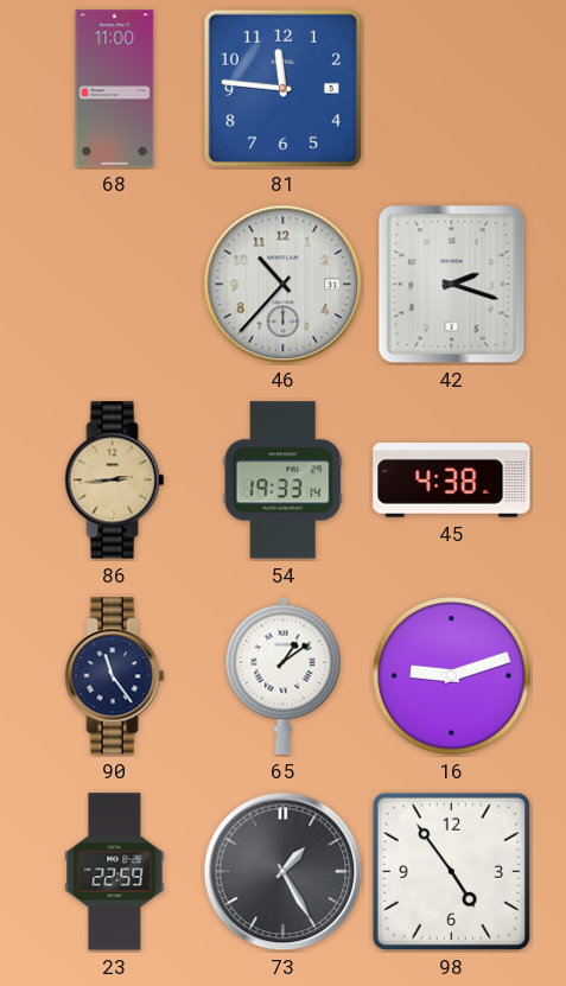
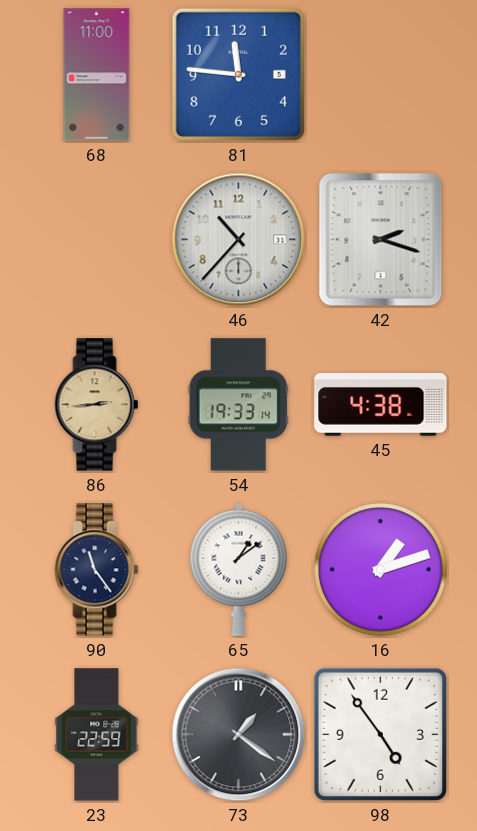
16: 9:12 -> 1:12 (381, 570)
73: 1:25 -> 1:21 (239, 735)
